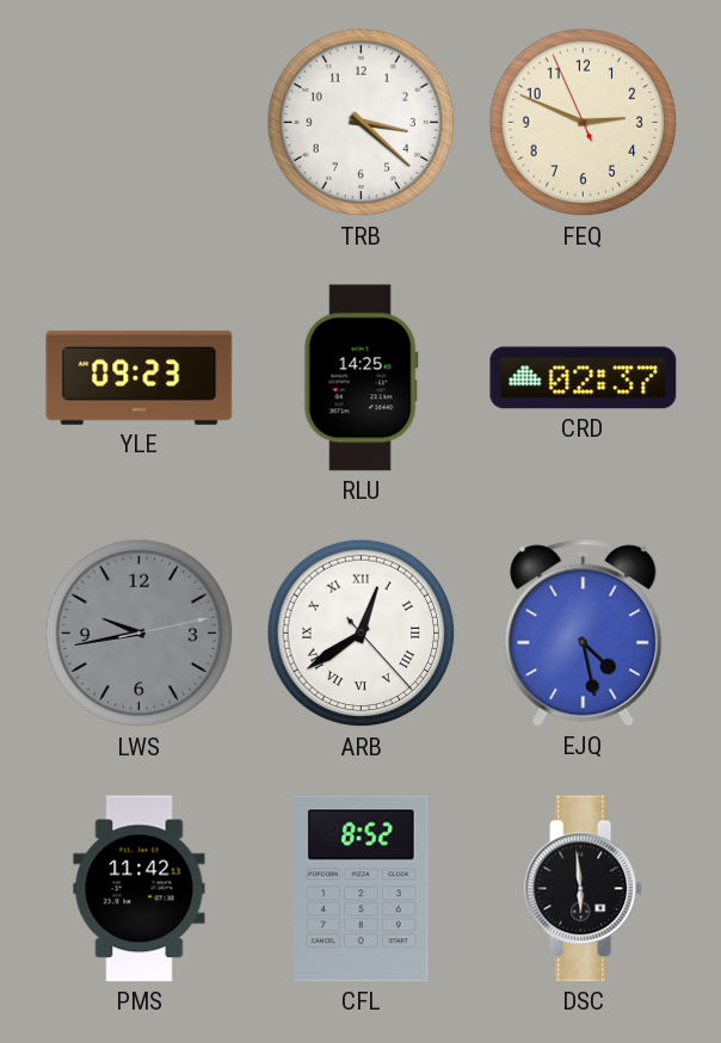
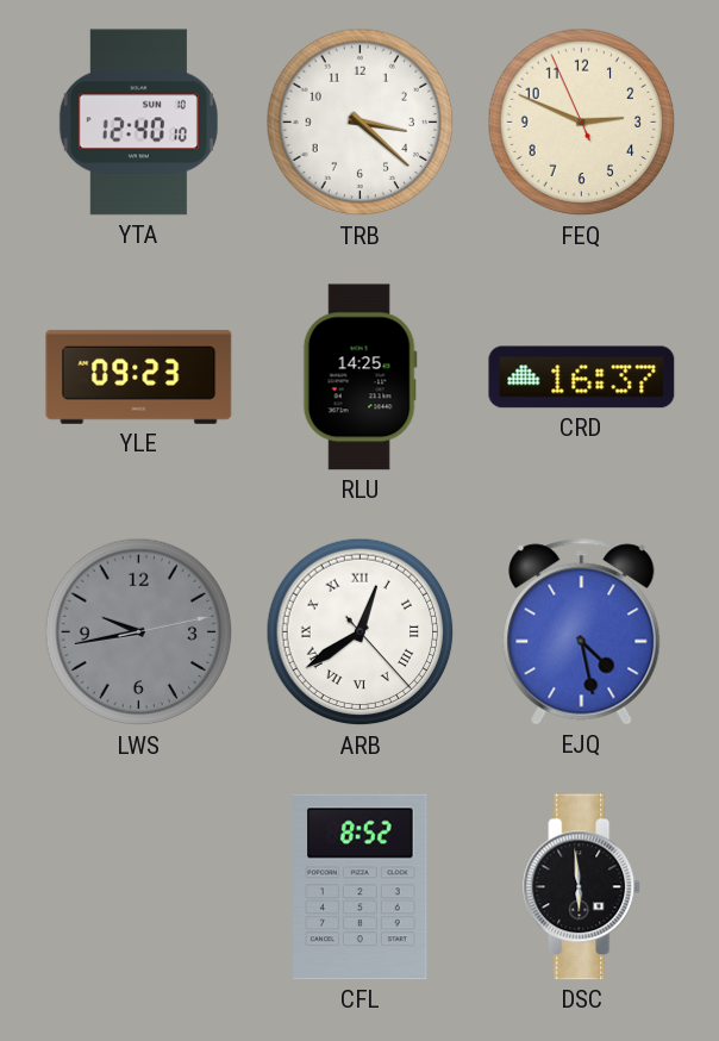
YTA: none -> 12:40 (138, 123)
CRD: 02:37 -> 16:37 (582, 378)
PMS: 11:42 -> none (140, 889)
